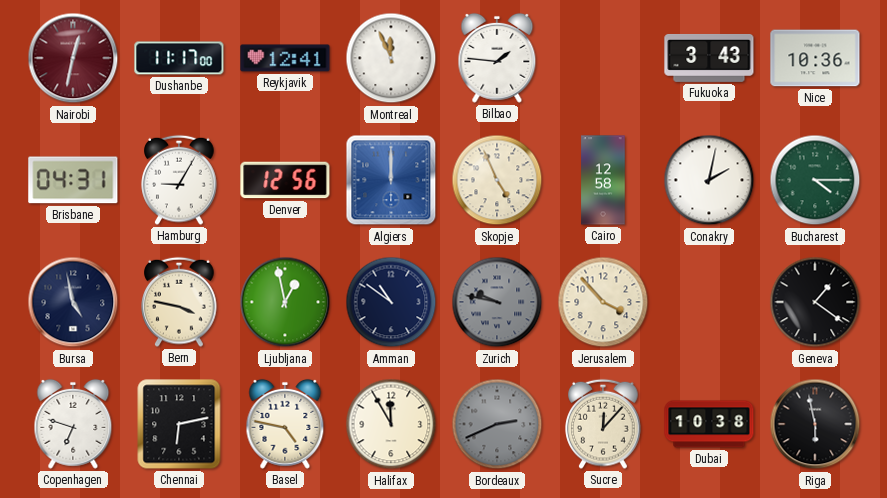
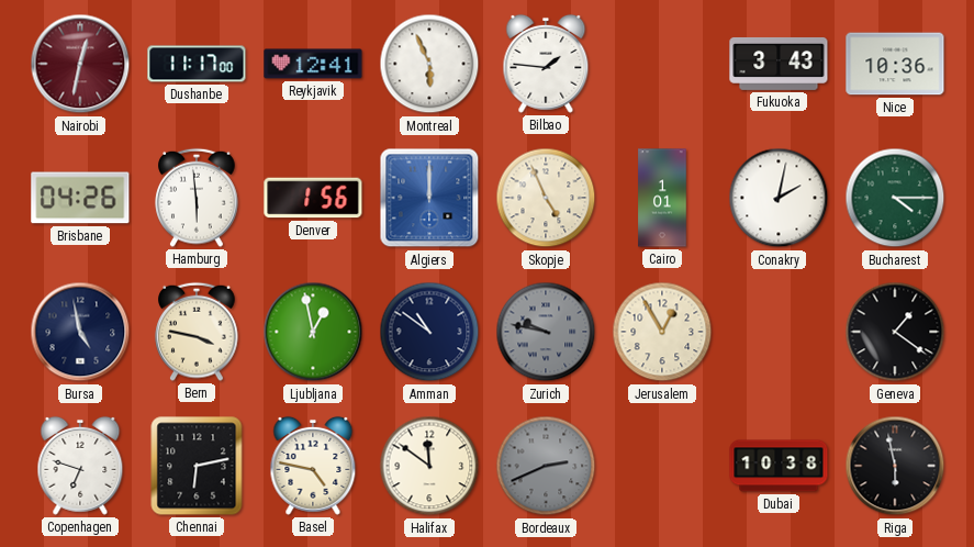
Montreal: 11:56 -> 5:56 (429, 64)
Brisbane: 04:31 -> 04:26 (80, 198)
Hamburg: 9:05 -> 5:59 (197, 198)
Denver: 12:56 -> 1:56 (313, 198)
Cairo: 12:58 -> 1:01 (662, 198)
Jerusalem: 3:53 -> 12:55 (662, 332)
Halifax: 11:55 -> 11:51 (429, 466)
Sucre: 12:07 -> none (603, 424)
